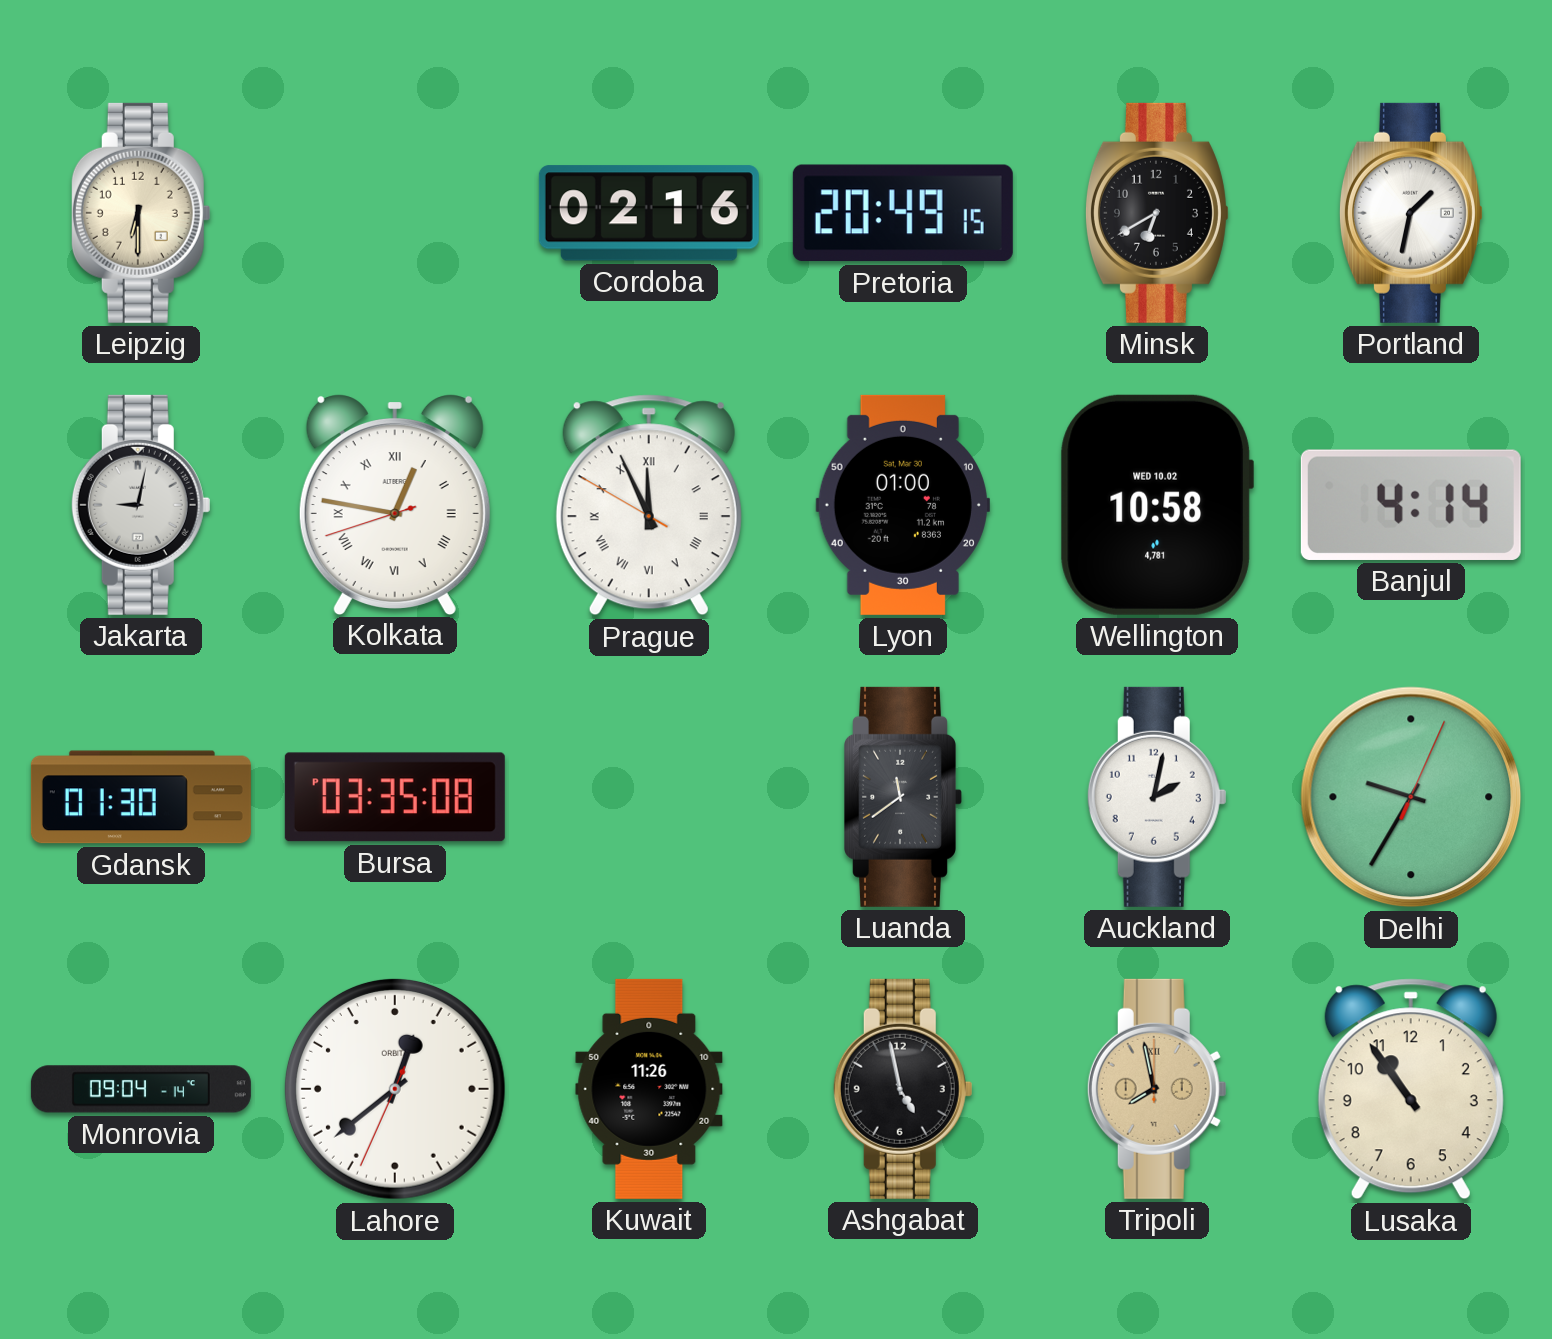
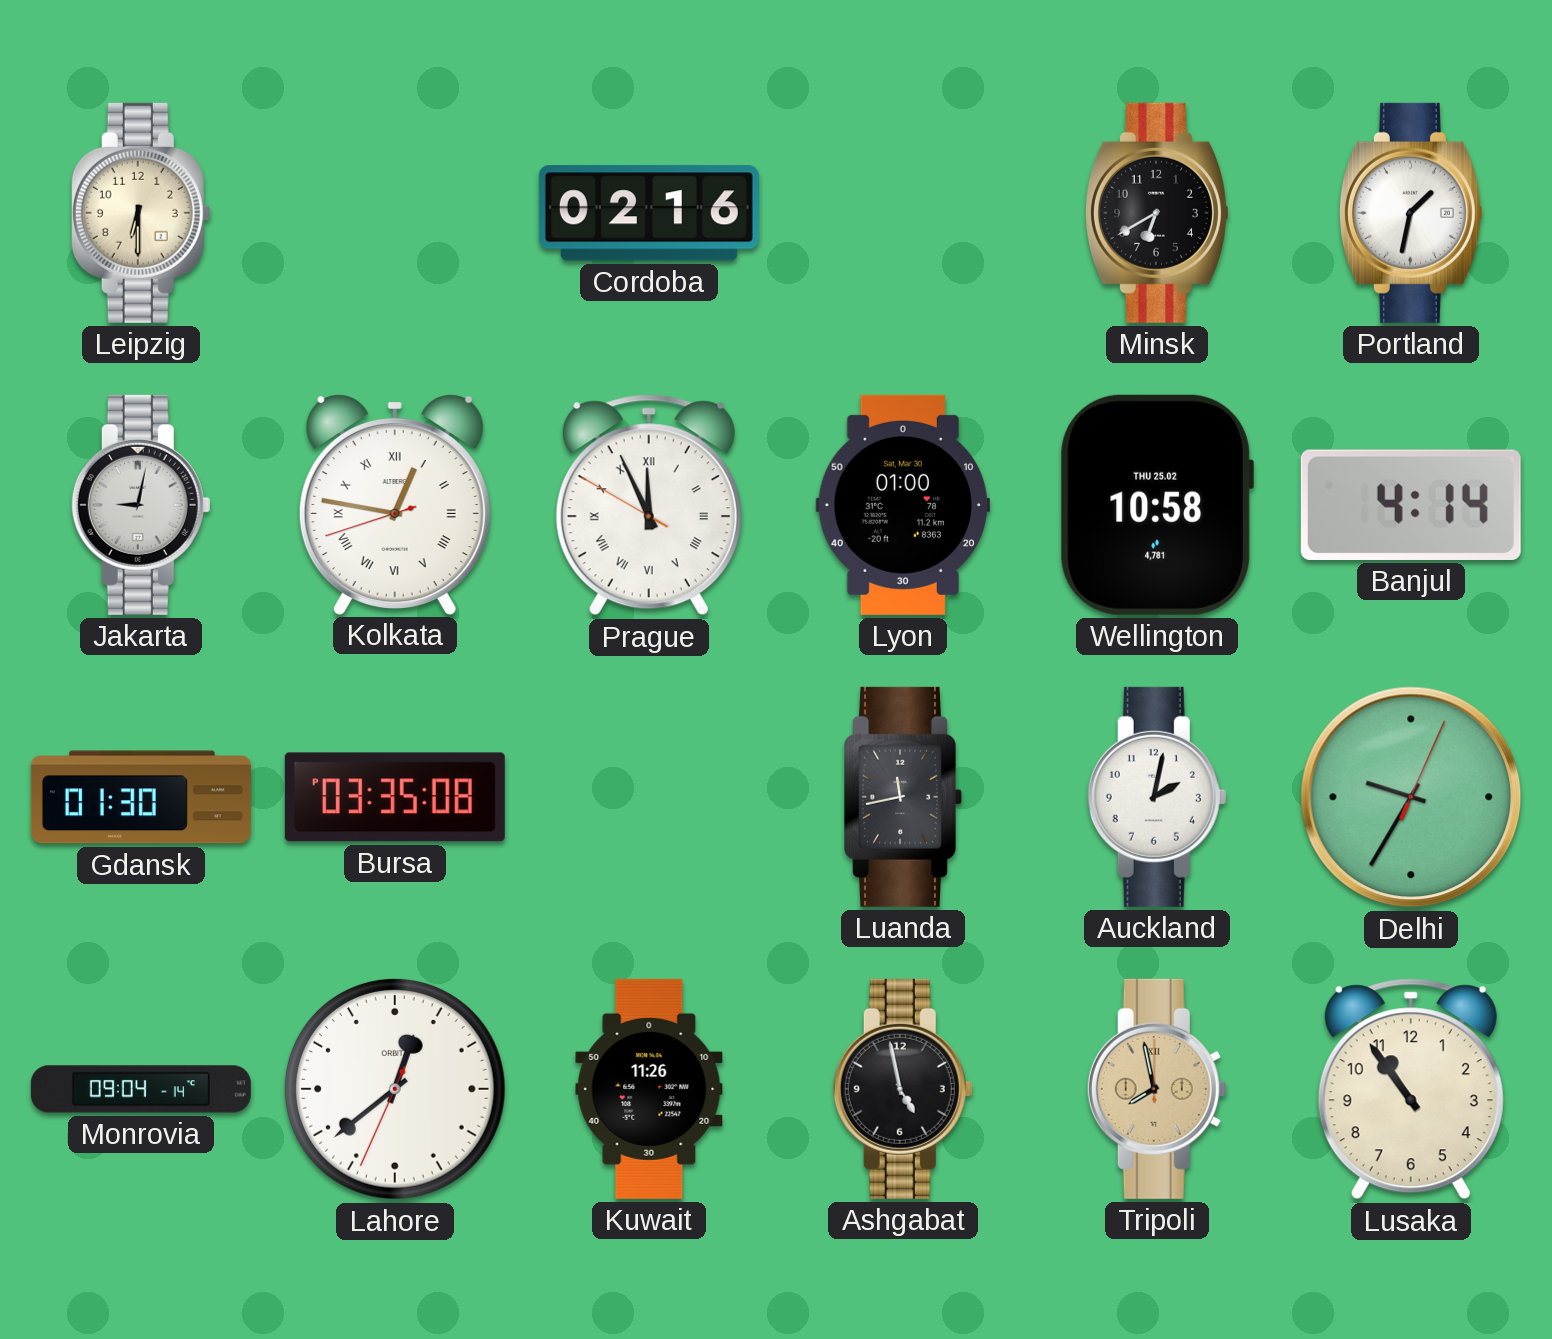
Pretoria: 20:49 -> none (903, 213)
Wellington date: WED 10.02 -> THU 25.02 (1157, 505)
Luanda: 11:39 -> 11:43 (904, 797)
